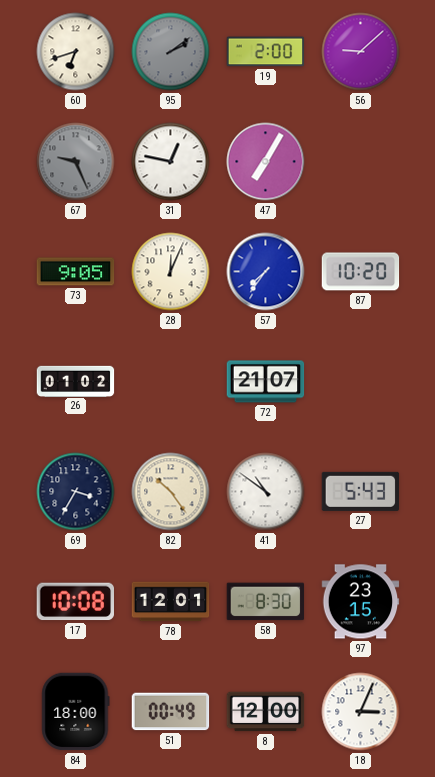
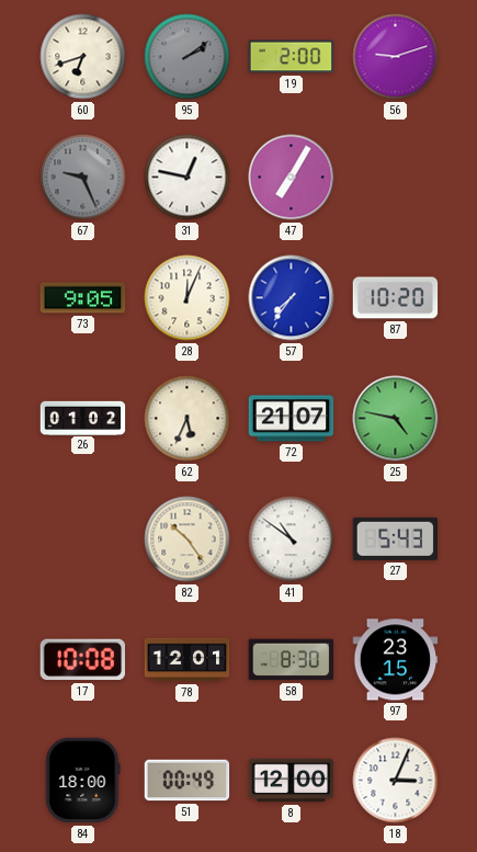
56: 9:08 -> 9:12 (396, 57)
62: none -> 5:34 (188, 419)
25: none -> 4:47 (396, 419)
69: 3:35 -> none (76, 492)
